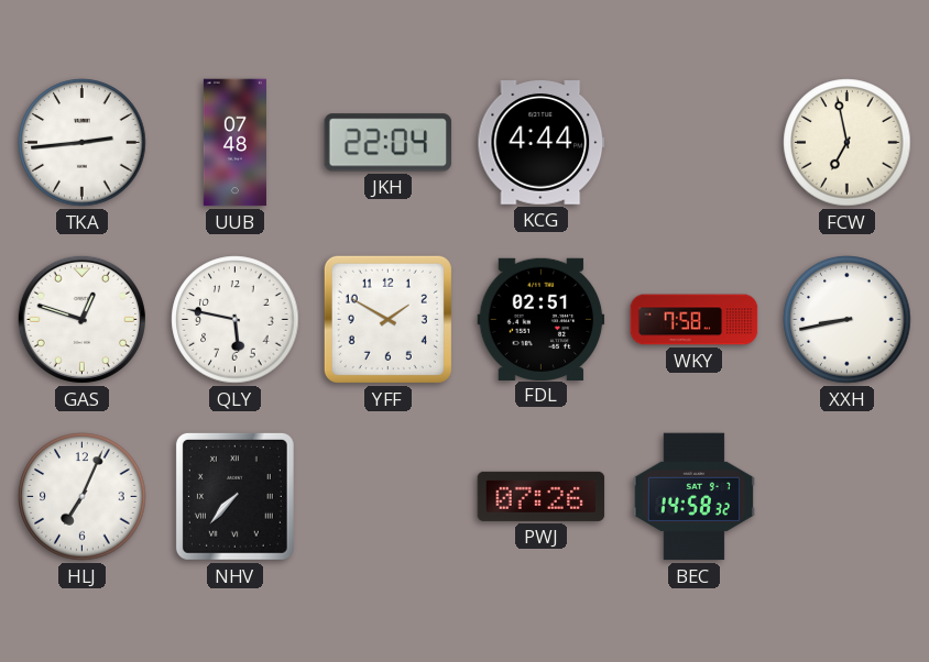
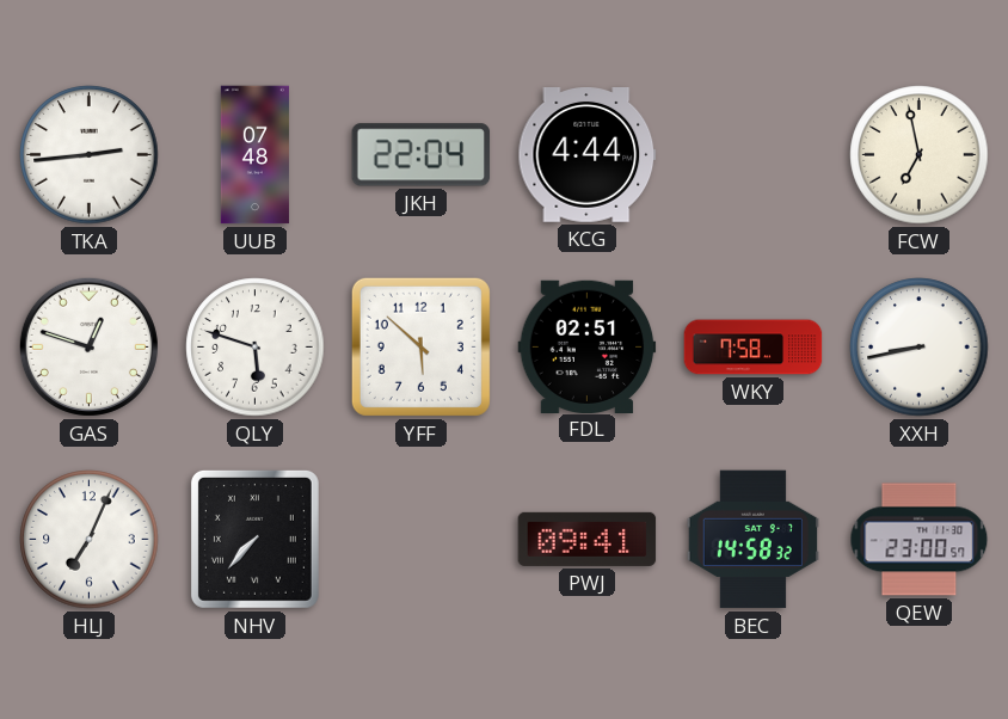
QLY: 5:47 -> 5:48 (256, 348)
YFF: 1:50 -> 5:52 (420, 346)
PWJ: 07:26 -> 09:41 (588, 539)
QEW: none -> 23:00 (920, 540)
